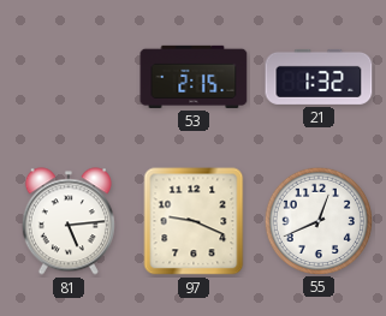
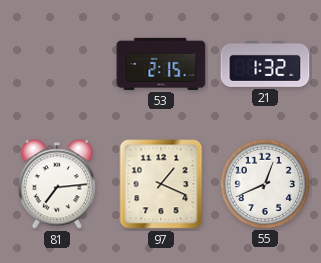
81: 5:14 -> 7:14 (57, 184)
97: 9:19 -> 1:19 (161, 184)
